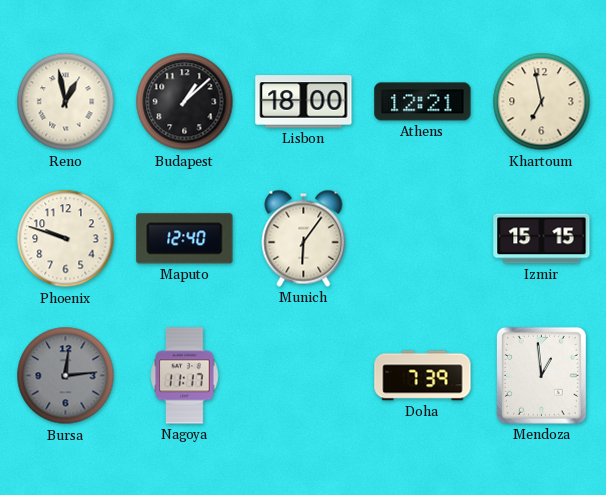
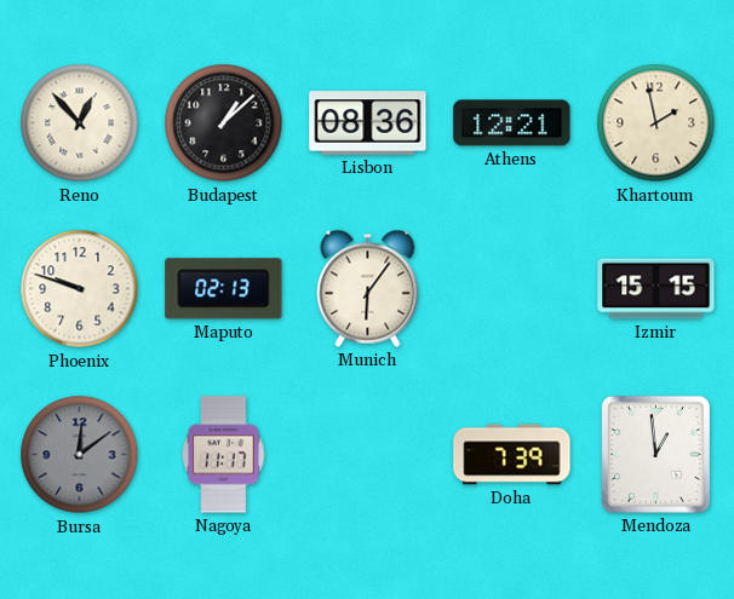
Reno: 12:58 -> 12:53 (80, 123)
Lisbon: 18:00 -> 08:36 (368, 123)
Khartoum: 6:58 -> 1:58 (656, 123)
Maputo: 12:40 -> 02:13 (224, 289)
Bursa: 12:14 -> 12:09 (80, 455)
